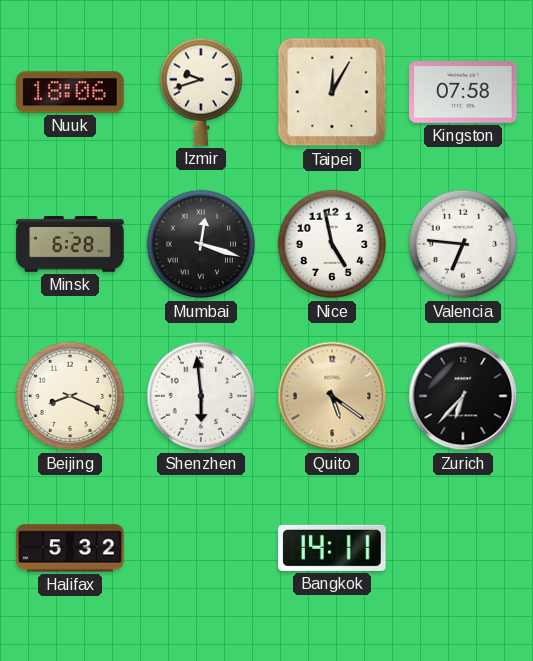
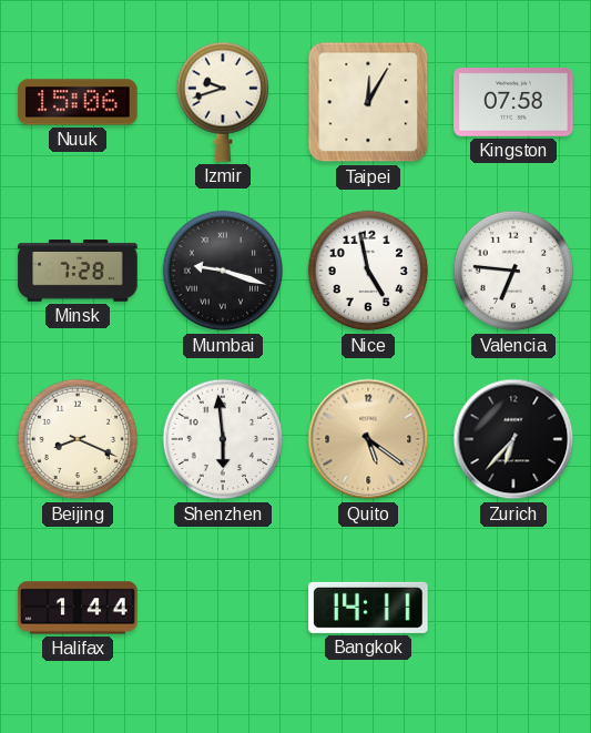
Nuuk: 18:06 -> 15:06 (78, 102)
Minsk: 6:28 -> 7:28 (78, 271)
Mumbai: 12:18 -> 9:18 (223, 271)
Halifax: 5:32 -> 1:44 (78, 608)
